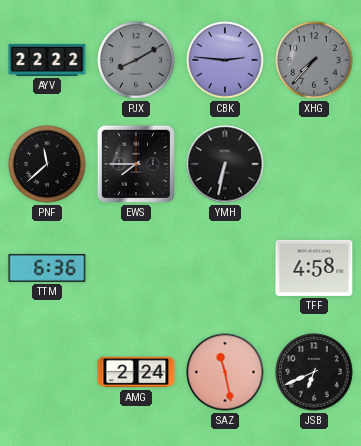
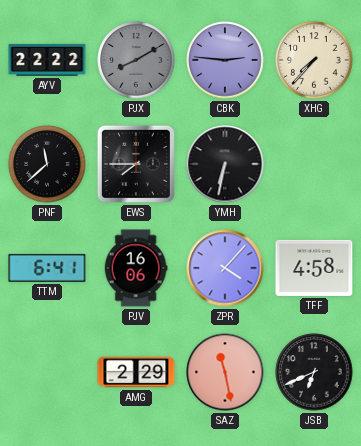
XHG dial: grey -> cream (314, 60)
TTM: 6:36 -> 6:41 (47, 268)
PJV: none -> 16:06 (136, 268)
ZPR: none -> 4:07 (225, 268)
AMG: 2:24 -> 2:29 (136, 372)
